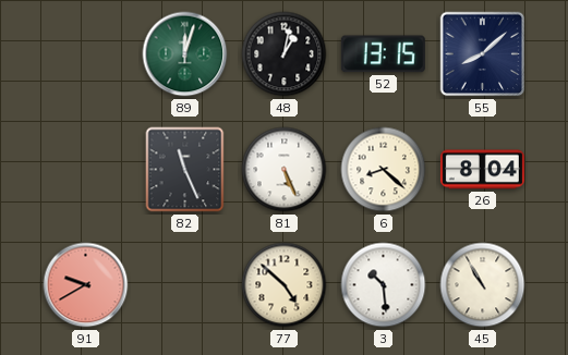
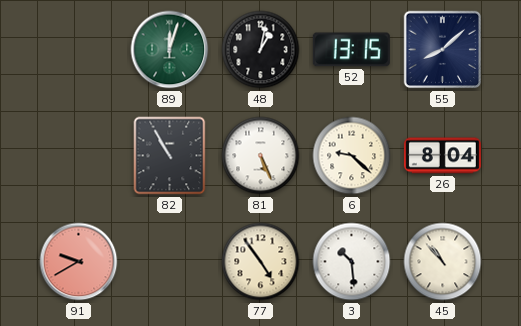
82: 11:26 -> 10:55 (170, 156)
6: 8:22 -> 9:22 (352, 156)
77: 4:52 -> 4:54 (261, 262)
45: 10:55 -> 10:53 (443, 262)
